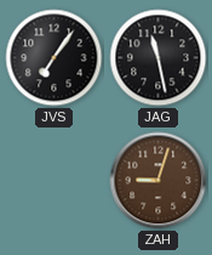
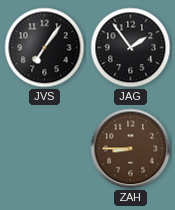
JAG: 11:28 -> 1:54 (131, 48)
ZAH: 9:03 -> 8:45 (131, 149)
